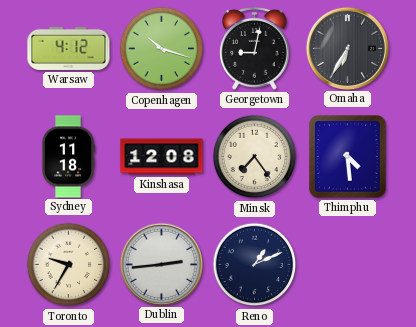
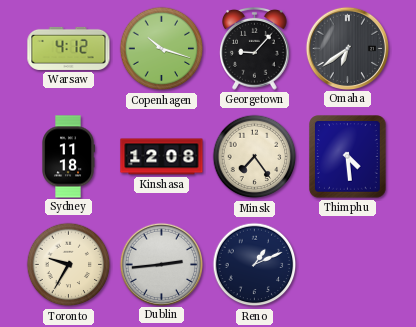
Georgetown: 9:02 -> 9:07 (255, 48)
Omaha: 6:35 -> 6:39 (347, 48)
